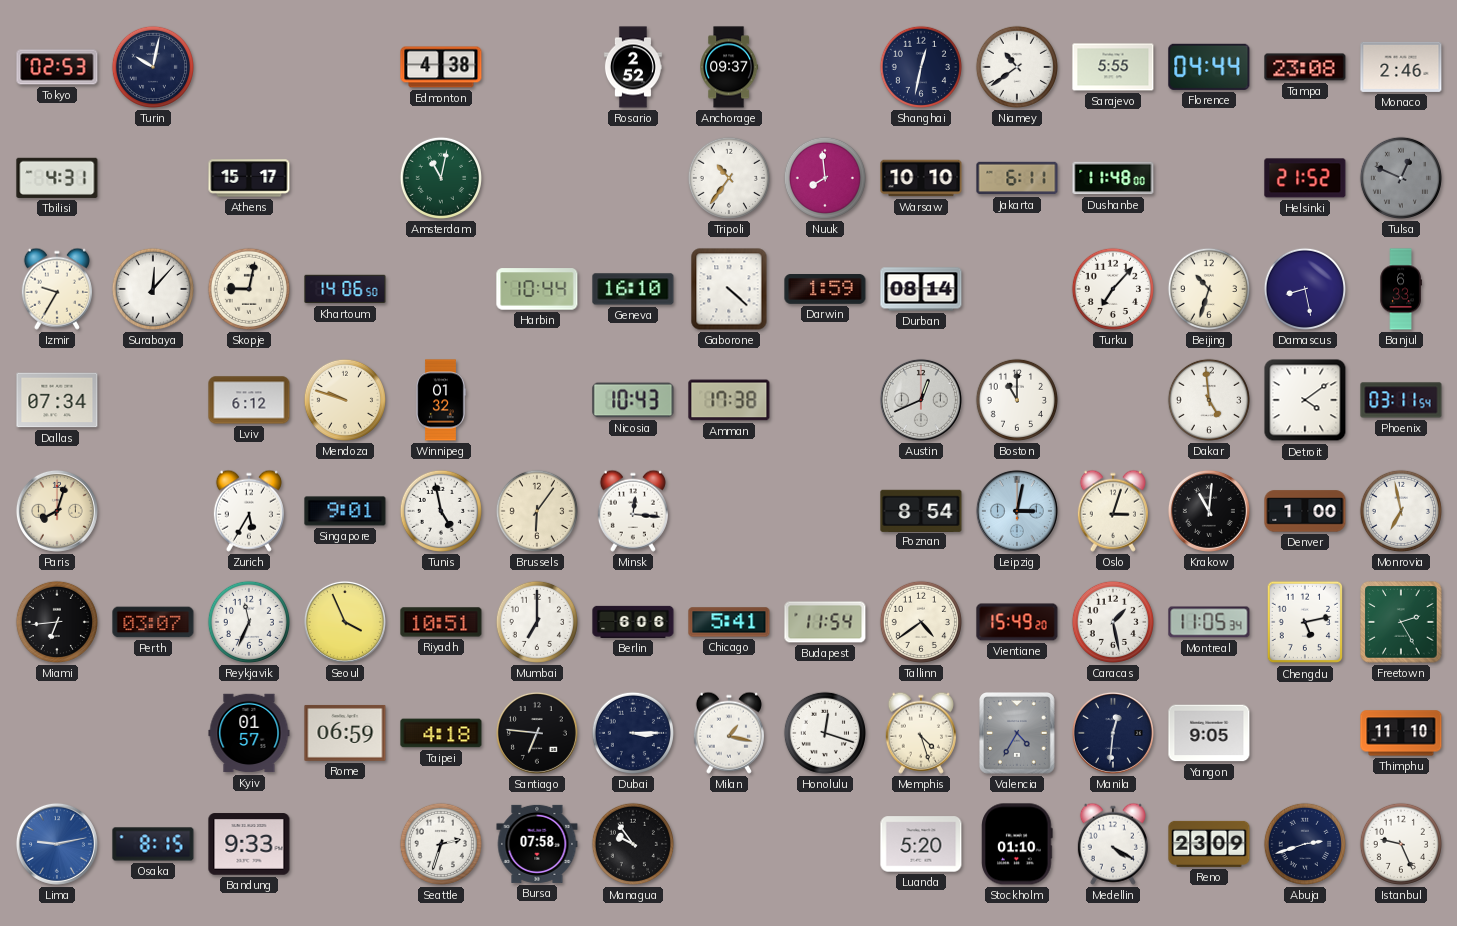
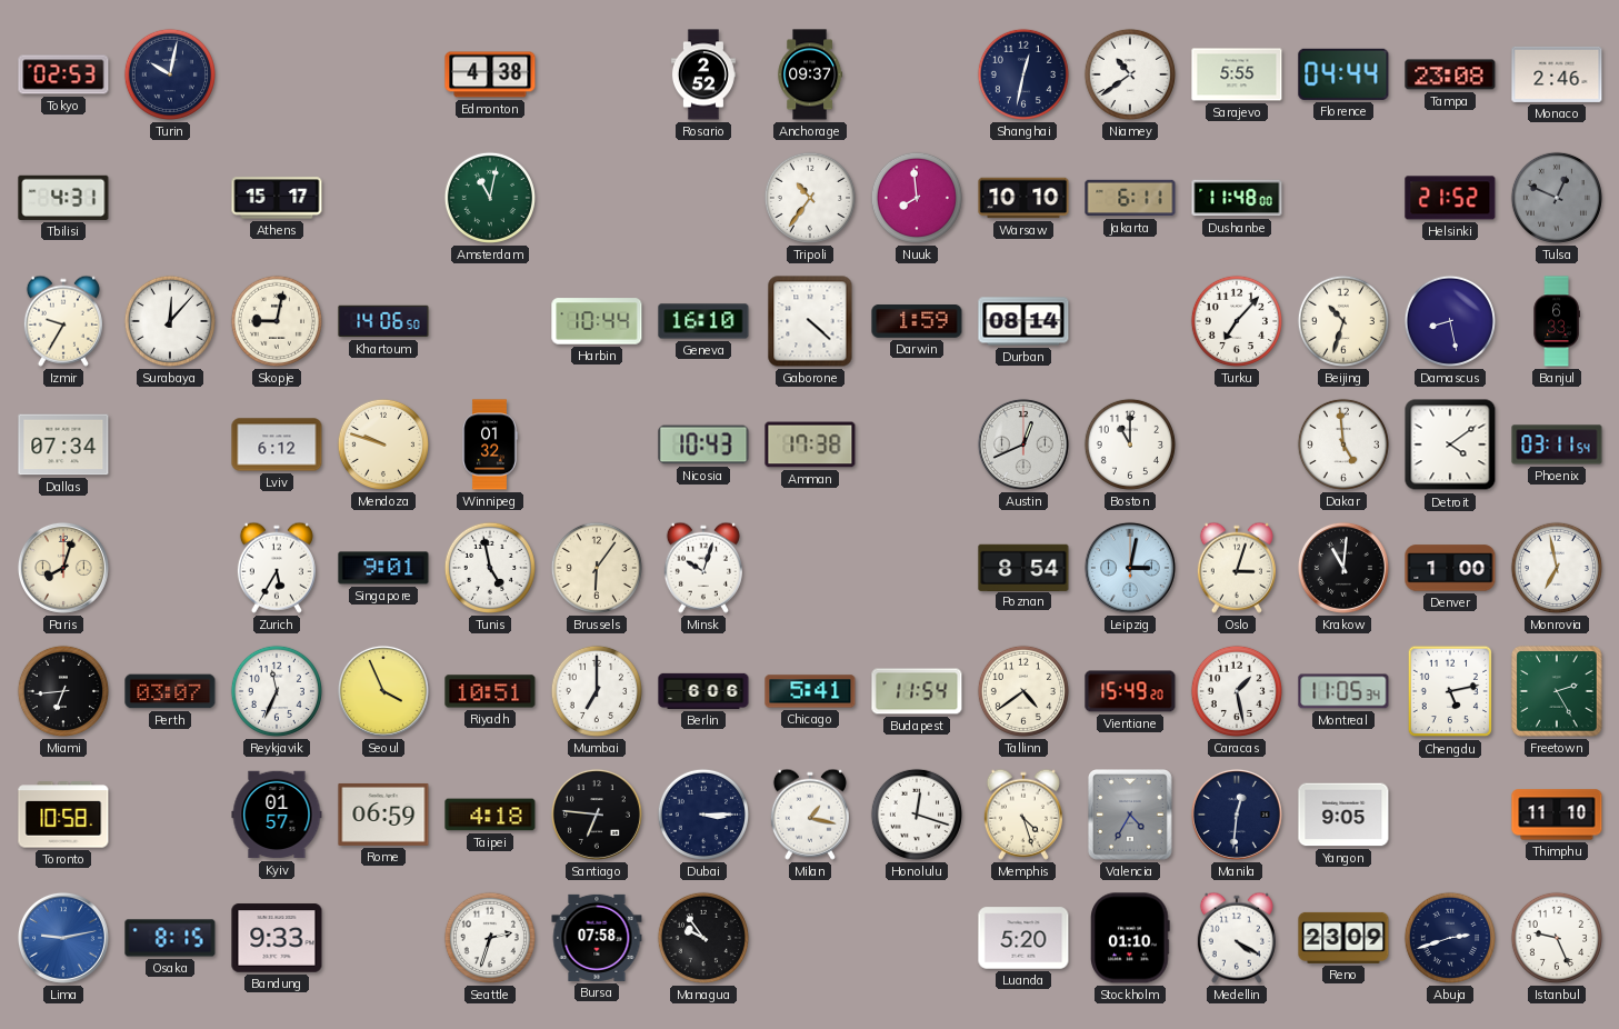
Minsk: 12:16 -> 10:03 (703, 568)
Toronto: none -> 10:58 (63, 815)
